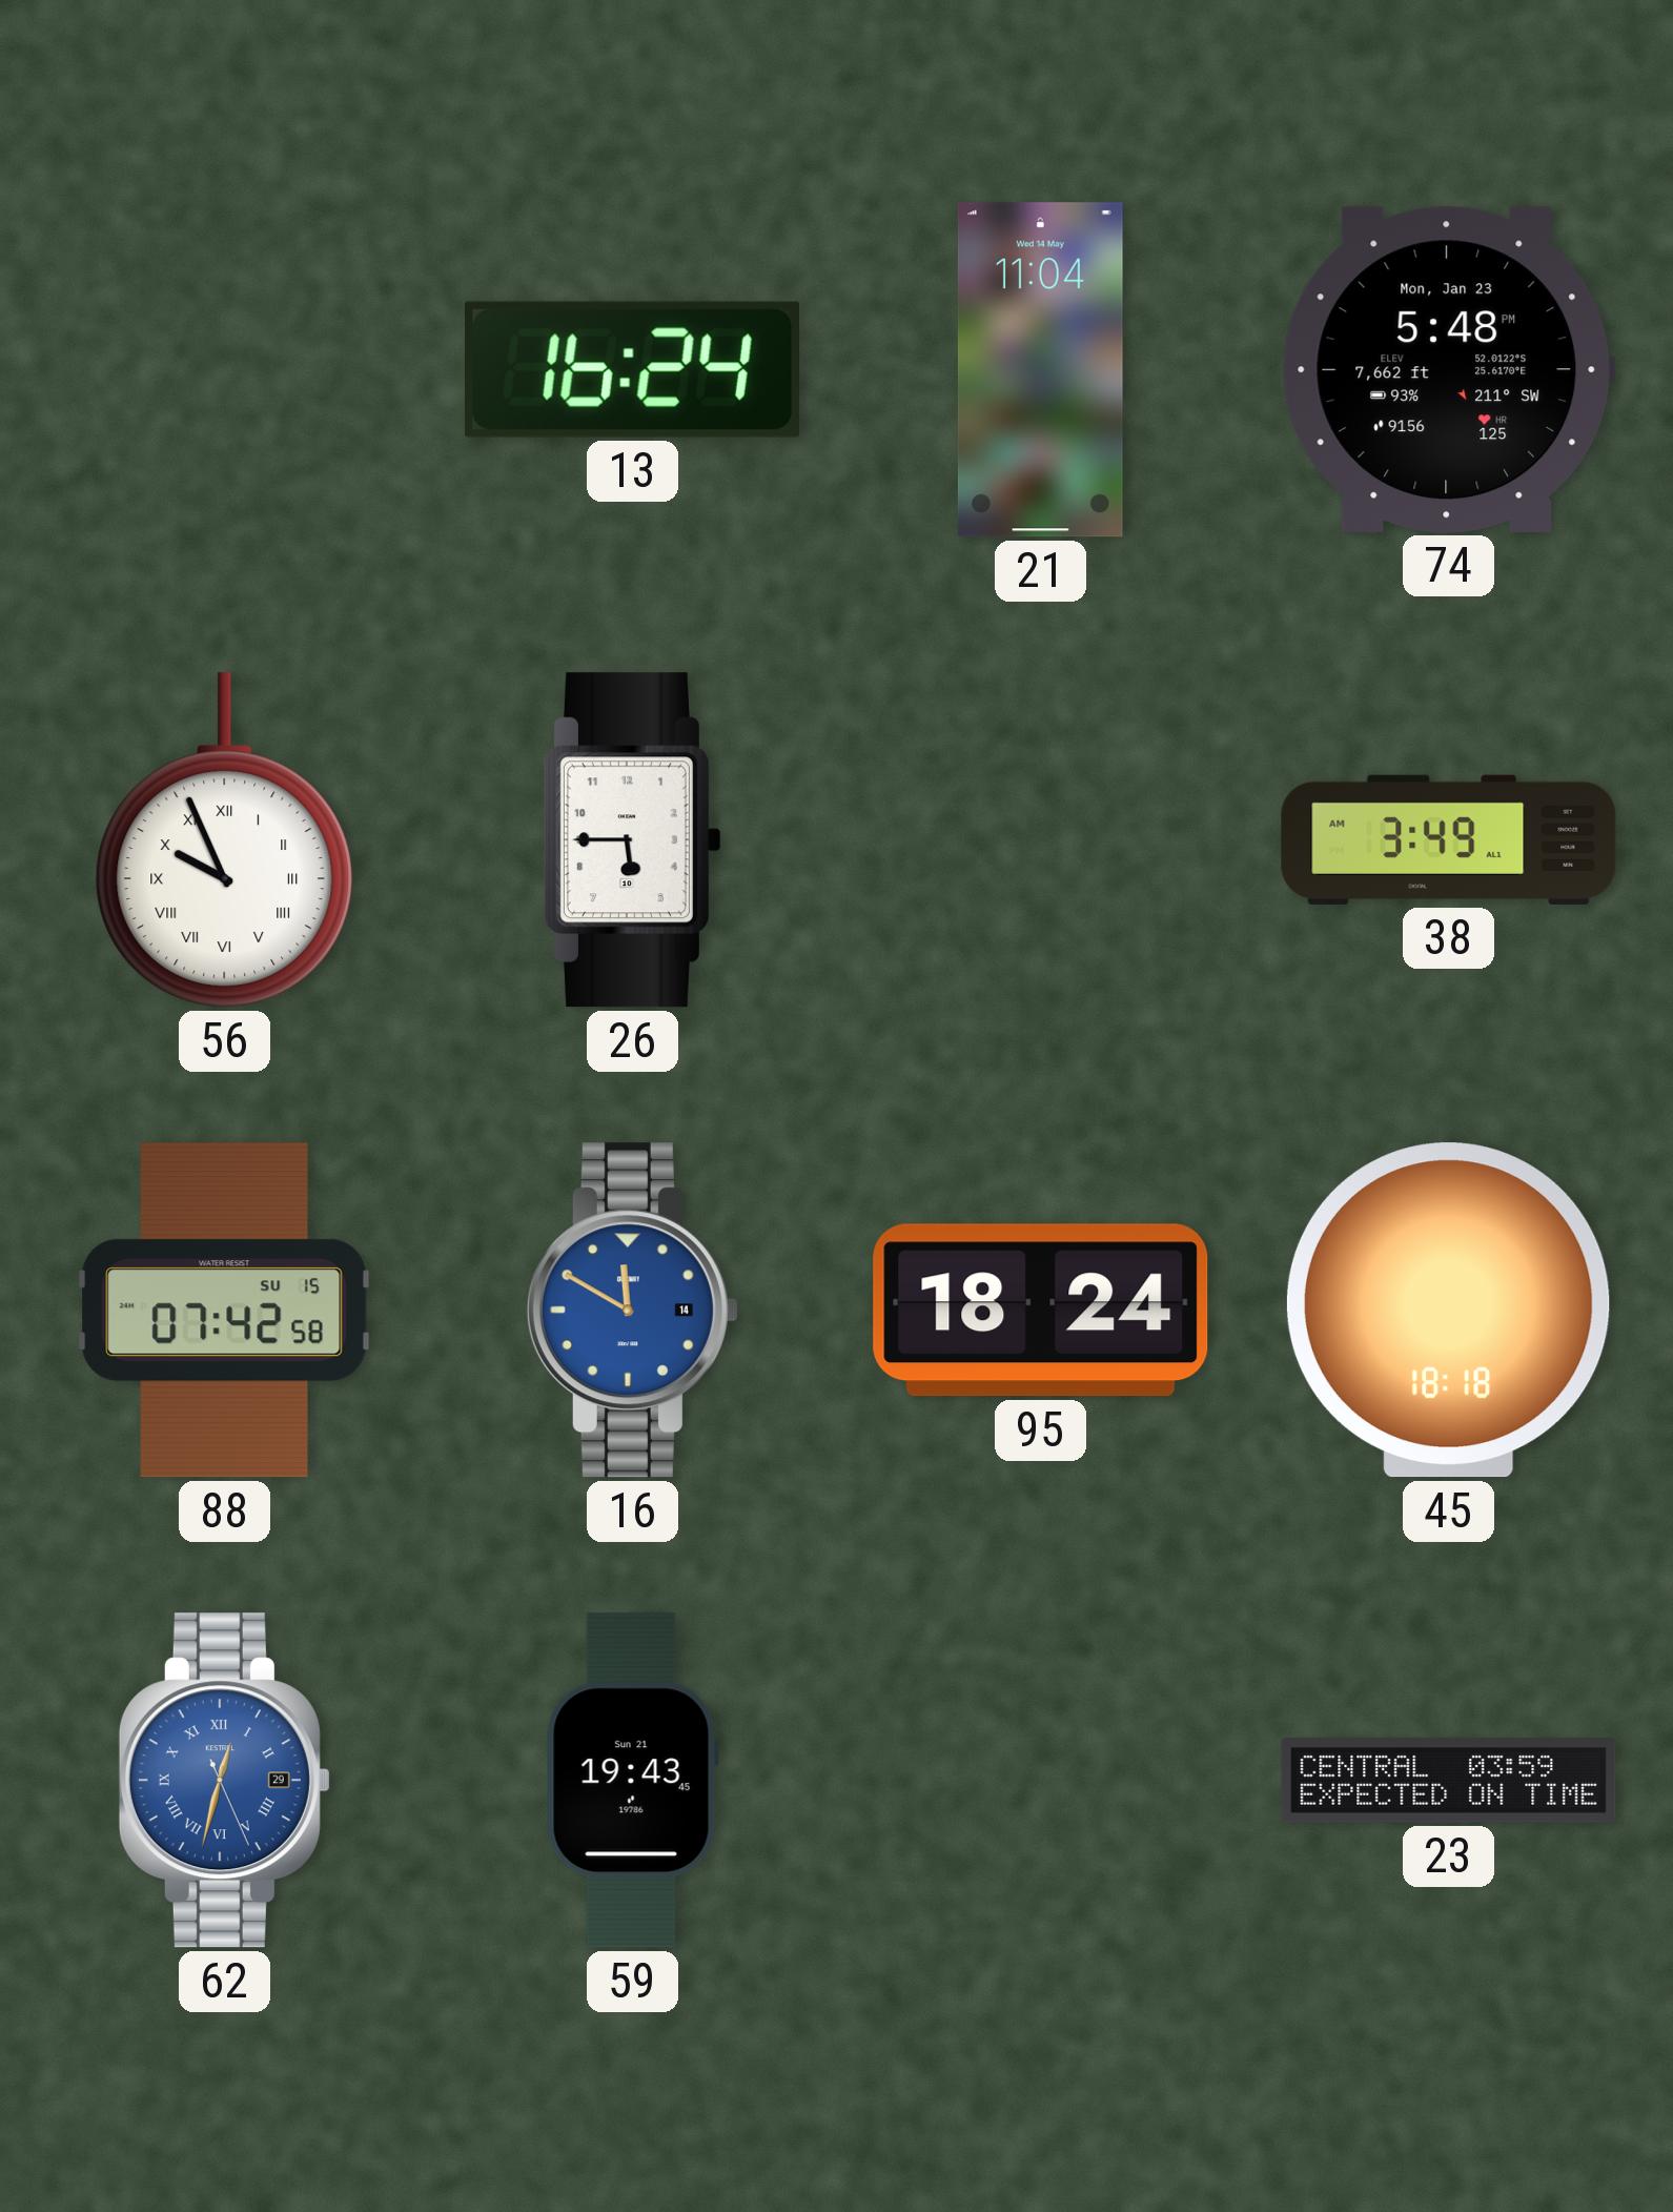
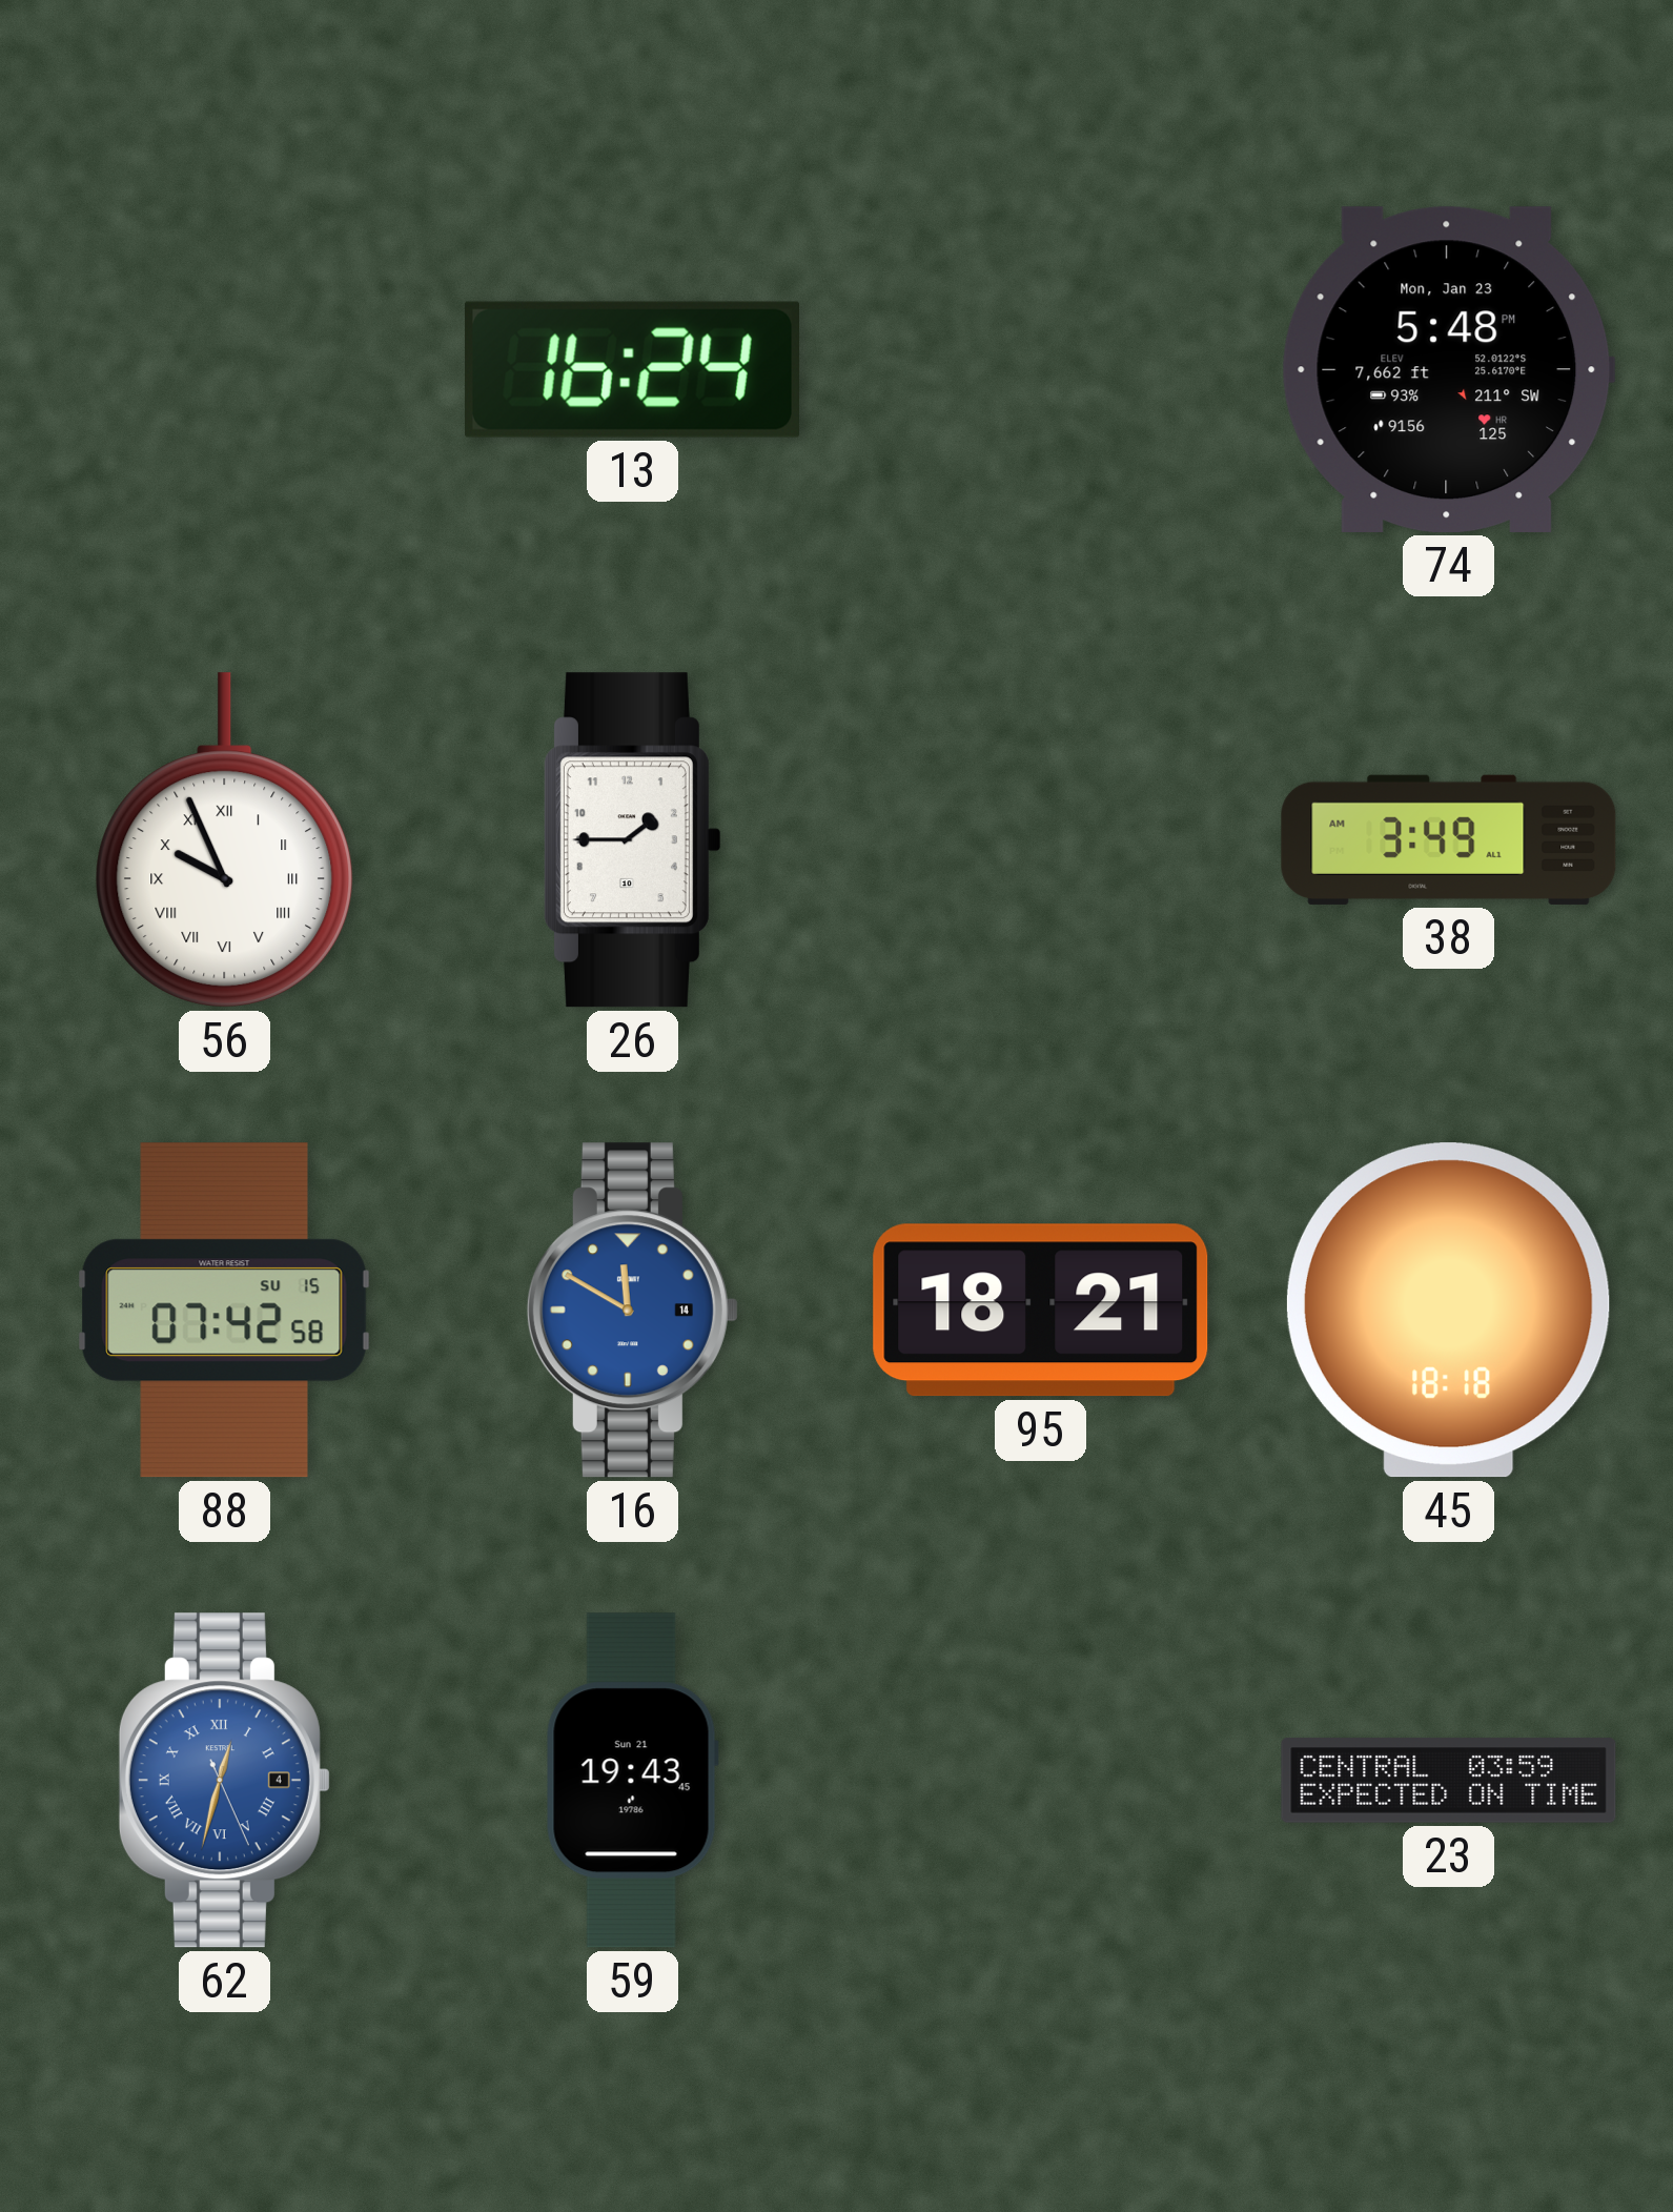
21: 11:04 -> none (1040, 370)
26: 5:45 -> 1:45 (632, 840)
95: 18:24 -> 18:21 (1041, 1311)
62 date: 29 -> 4 (224, 1781)
